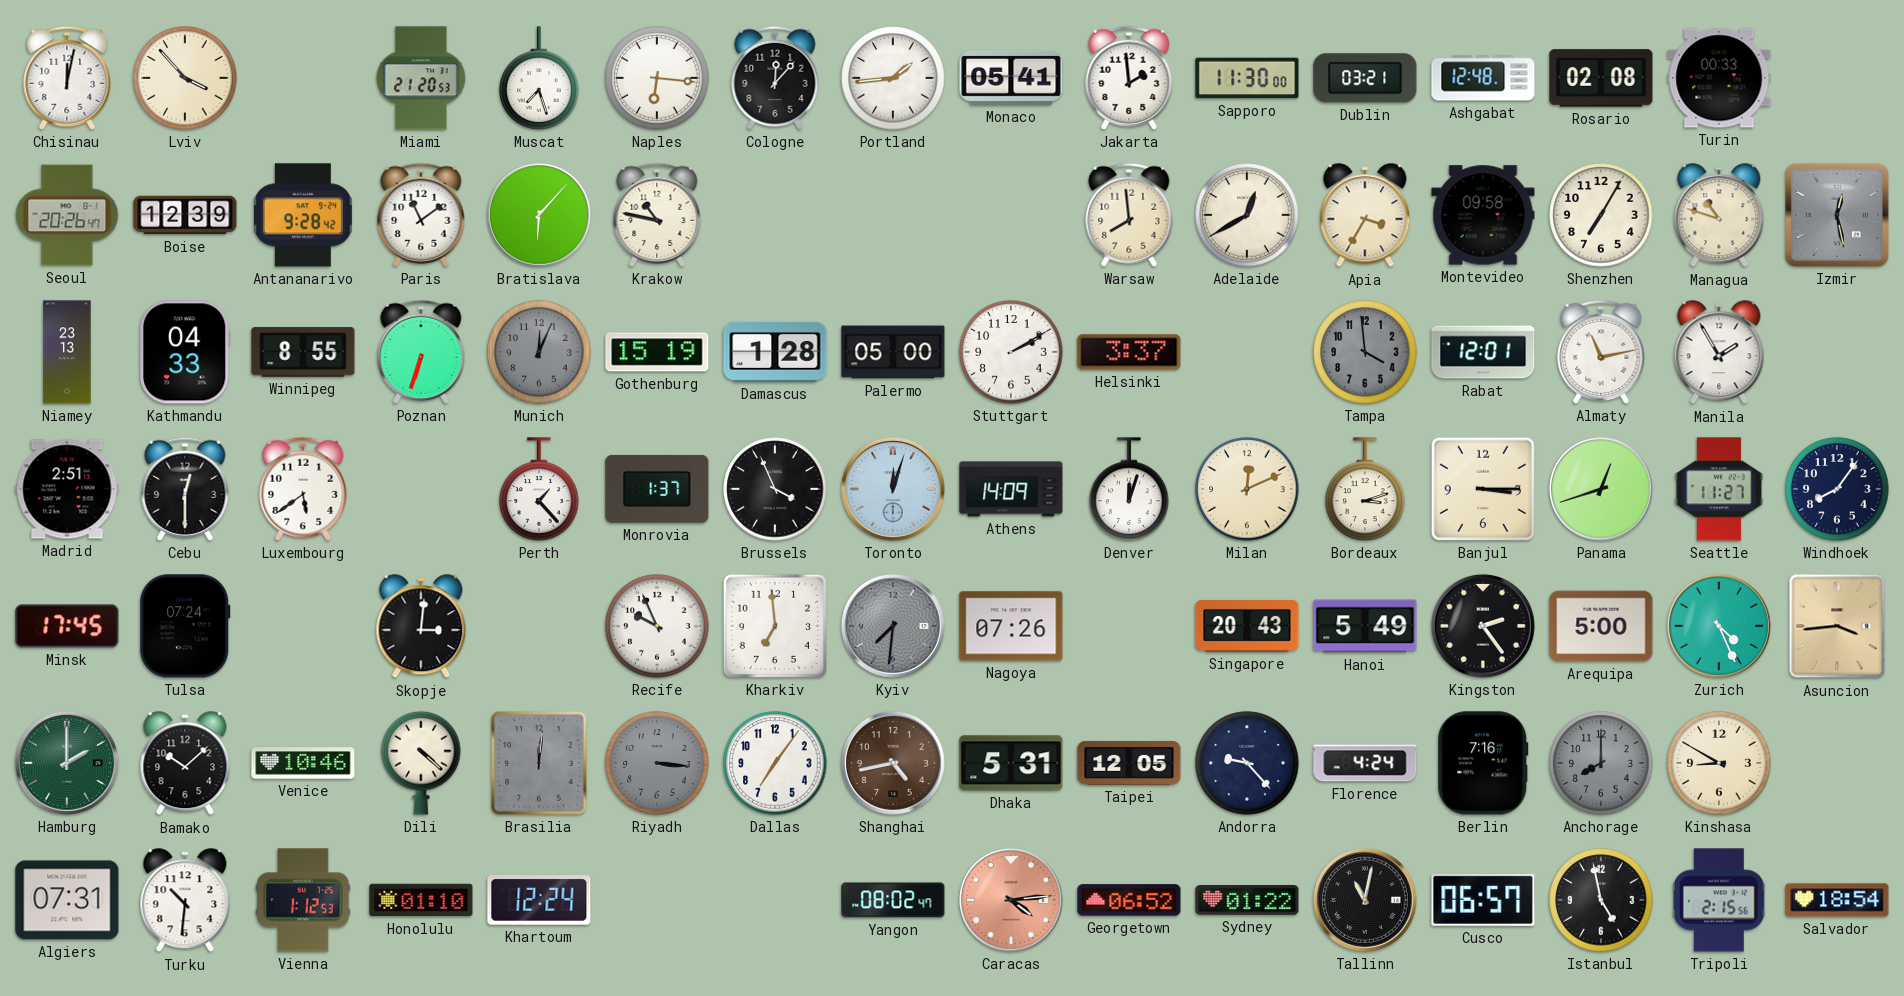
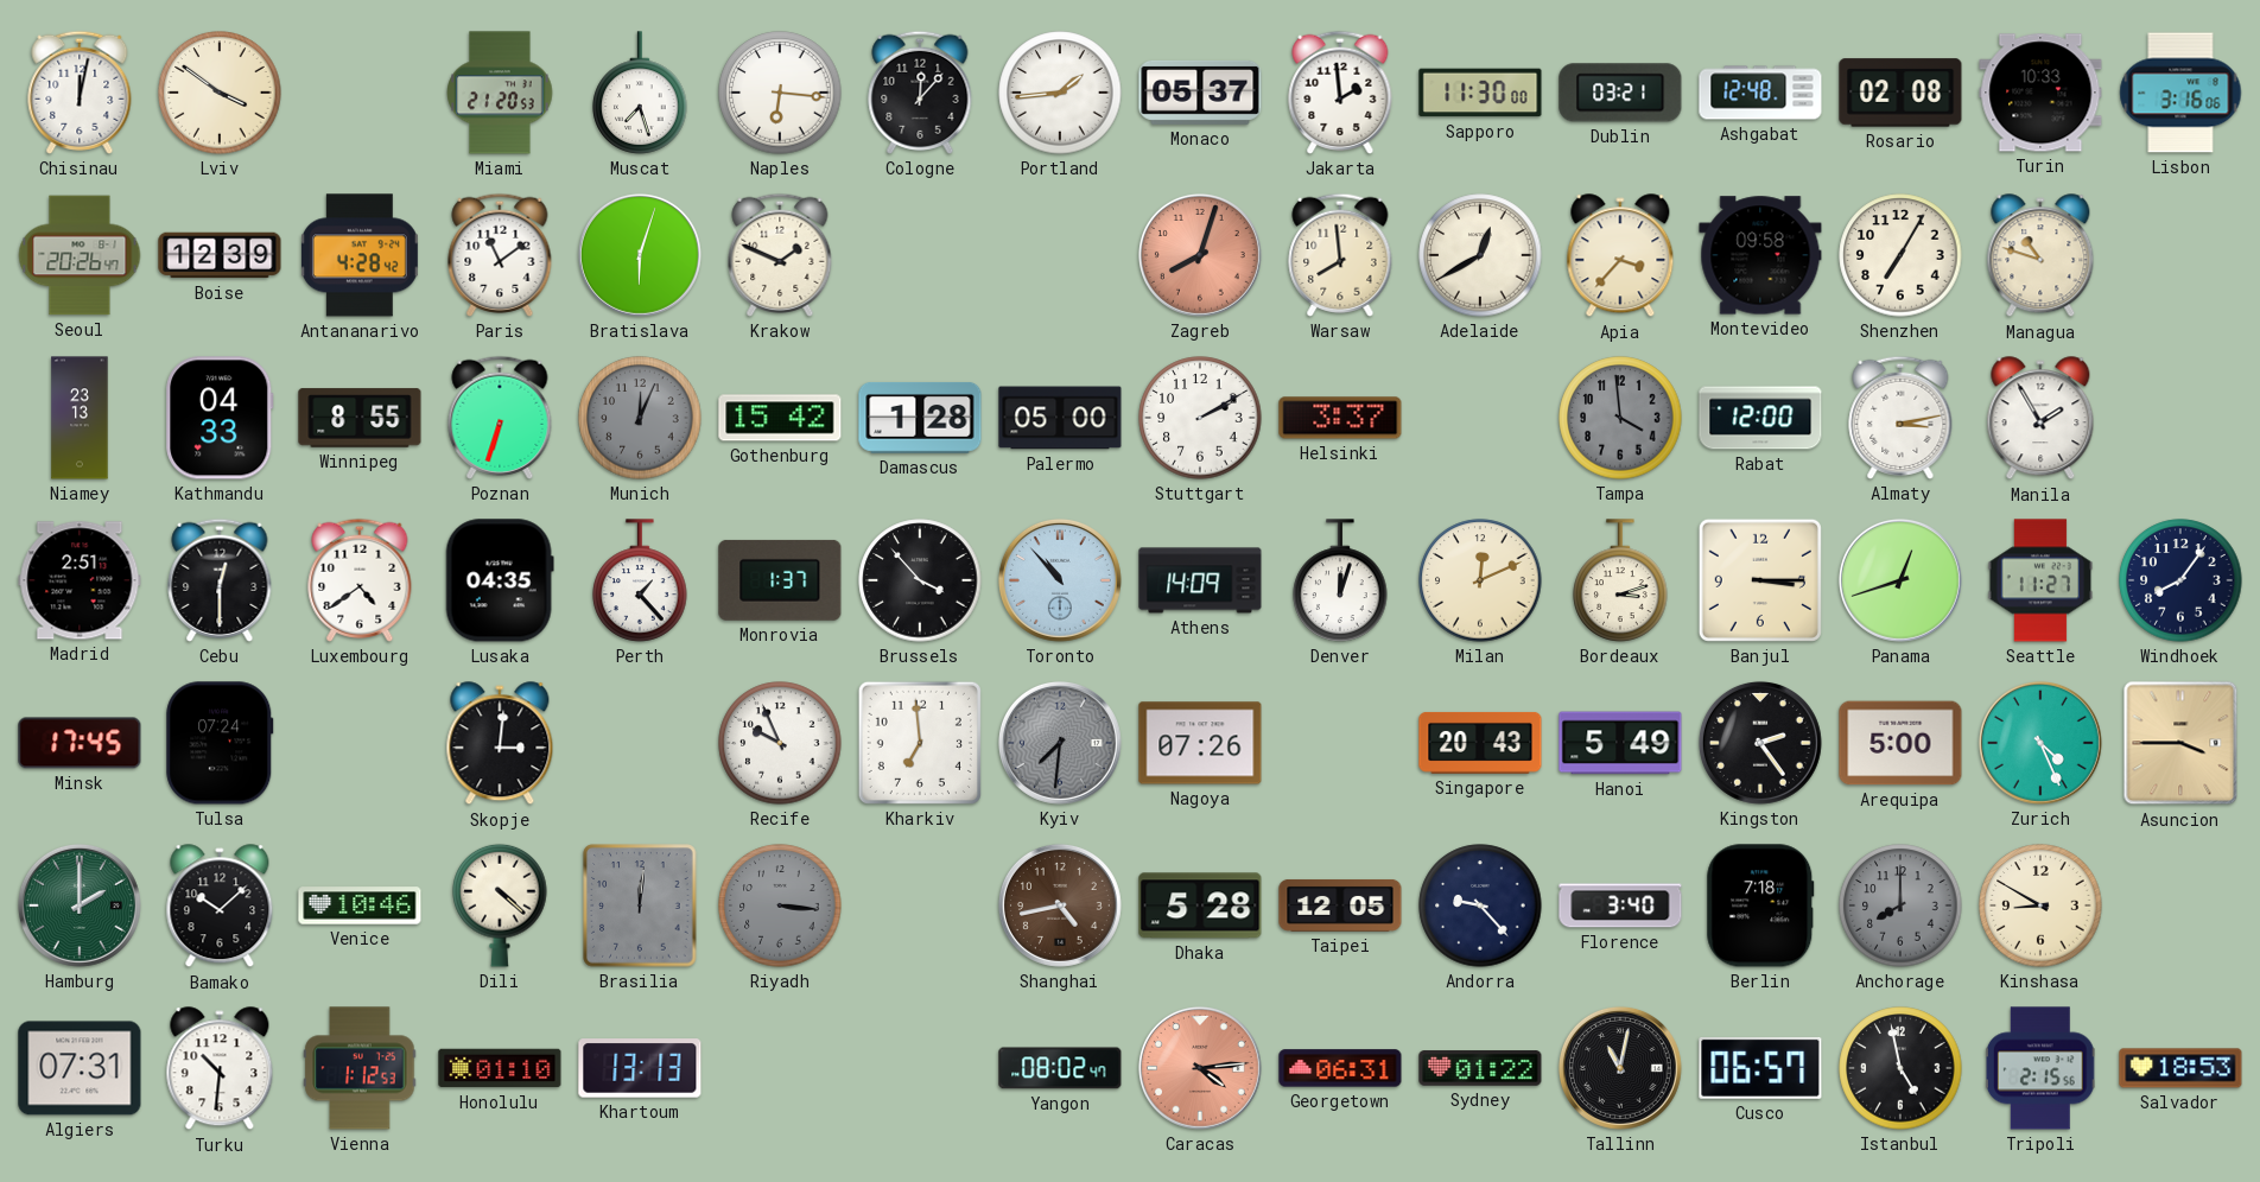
Lviv: 3:53 -> 3:51 (220, 93)
Monaco: 05:41 -> 05:37 (1200, 93)
Turin: 00:33 -> 10:33 (2040, 93)
Lisbon: none -> 3:16 (2180, 93)
Antananarivo: 9:28 -> 4:28 (360, 255)
Bratislava: 6:07 -> 6:03 (640, 255)
Krakow: 10:47 -> 1:49 (780, 255)
Zagreb: none -> 8:03 (1200, 255)
Apia: 3:35 -> 3:37 (1620, 256)
Izmir: 12:28 -> none (1838, 216)
Gothenburg: 15:19 -> 15:42 (780, 418)
Rabat: 12:01 -> 12:00 (1760, 418)
Almaty: 11:13 -> 3:13 (1900, 418)
Luxembourg: 5:39 -> 4:39 (360, 580)
Lusaka: none -> 04:35 (500, 580)
Brussels: 3:56 -> 3:53 (920, 580)
Toronto: 12:03 -> 10:53 (1060, 580)
Asuncion: 3:44 -> 3:45 (2180, 743)
Dallas: 7:06 -> none (775, 763)
Dhaka: 5:31 -> 5:28 (1200, 905)
Florence: 4:24 -> 3:40 (1620, 905)
Berlin: 7:16 -> 7:18 (1760, 905)
Khartoum: 12:24 -> 13:13 (640, 1068)
Georgetown: 06:52 -> 06:31 (1340, 1068)
Salvador: 18:54 -> 18:53 (2180, 1068)
